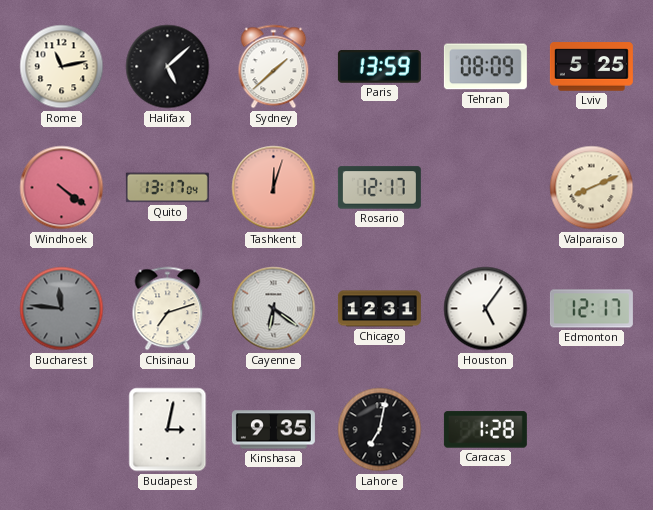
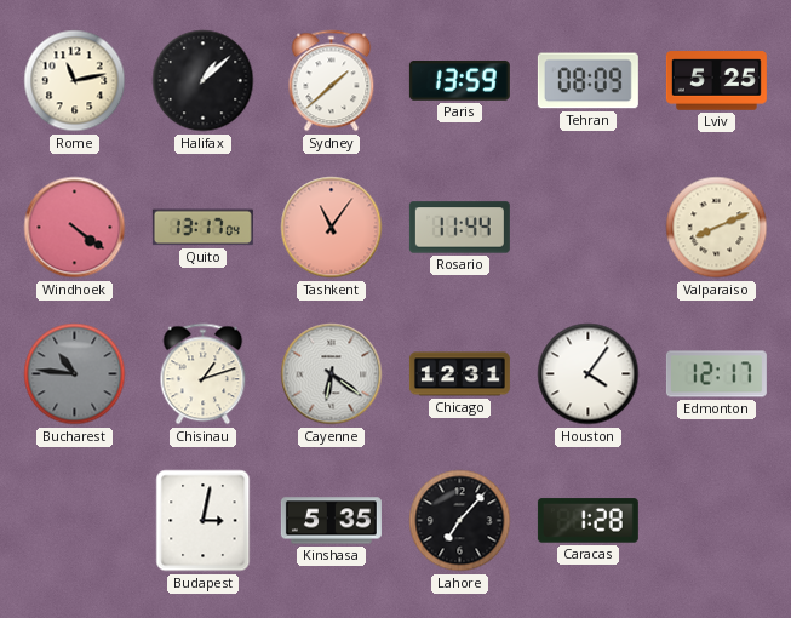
Halifax: 5:08 -> 1:08 (204, 81)
Tashkent: 12:03 -> 11:06 (332, 228)
Rosario: 12:17 -> 11:44 (459, 228)
Bucharest: 11:46 -> 10:46 (75, 374)
Chisinau: 7:12 -> 1:12 (204, 374)
Houston: 5:06 -> 4:06 (589, 374)
Kinshasa: 9:35 -> 5:35 (331, 521)
Lahore: 7:02 -> 7:07 (460, 521)
